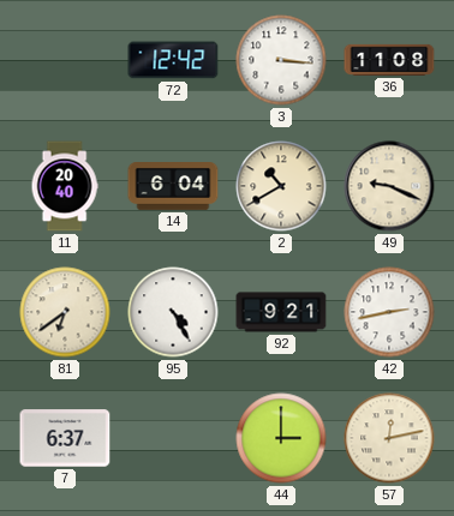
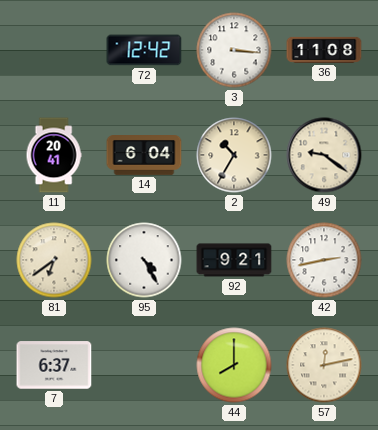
11: 20:40 -> 20:41 (54, 155)
2: 10:40 -> 10:35 (234, 155)
49: 9:19 -> 9:21 (324, 155)
44: 3:00 -> 8:00 (234, 365)
